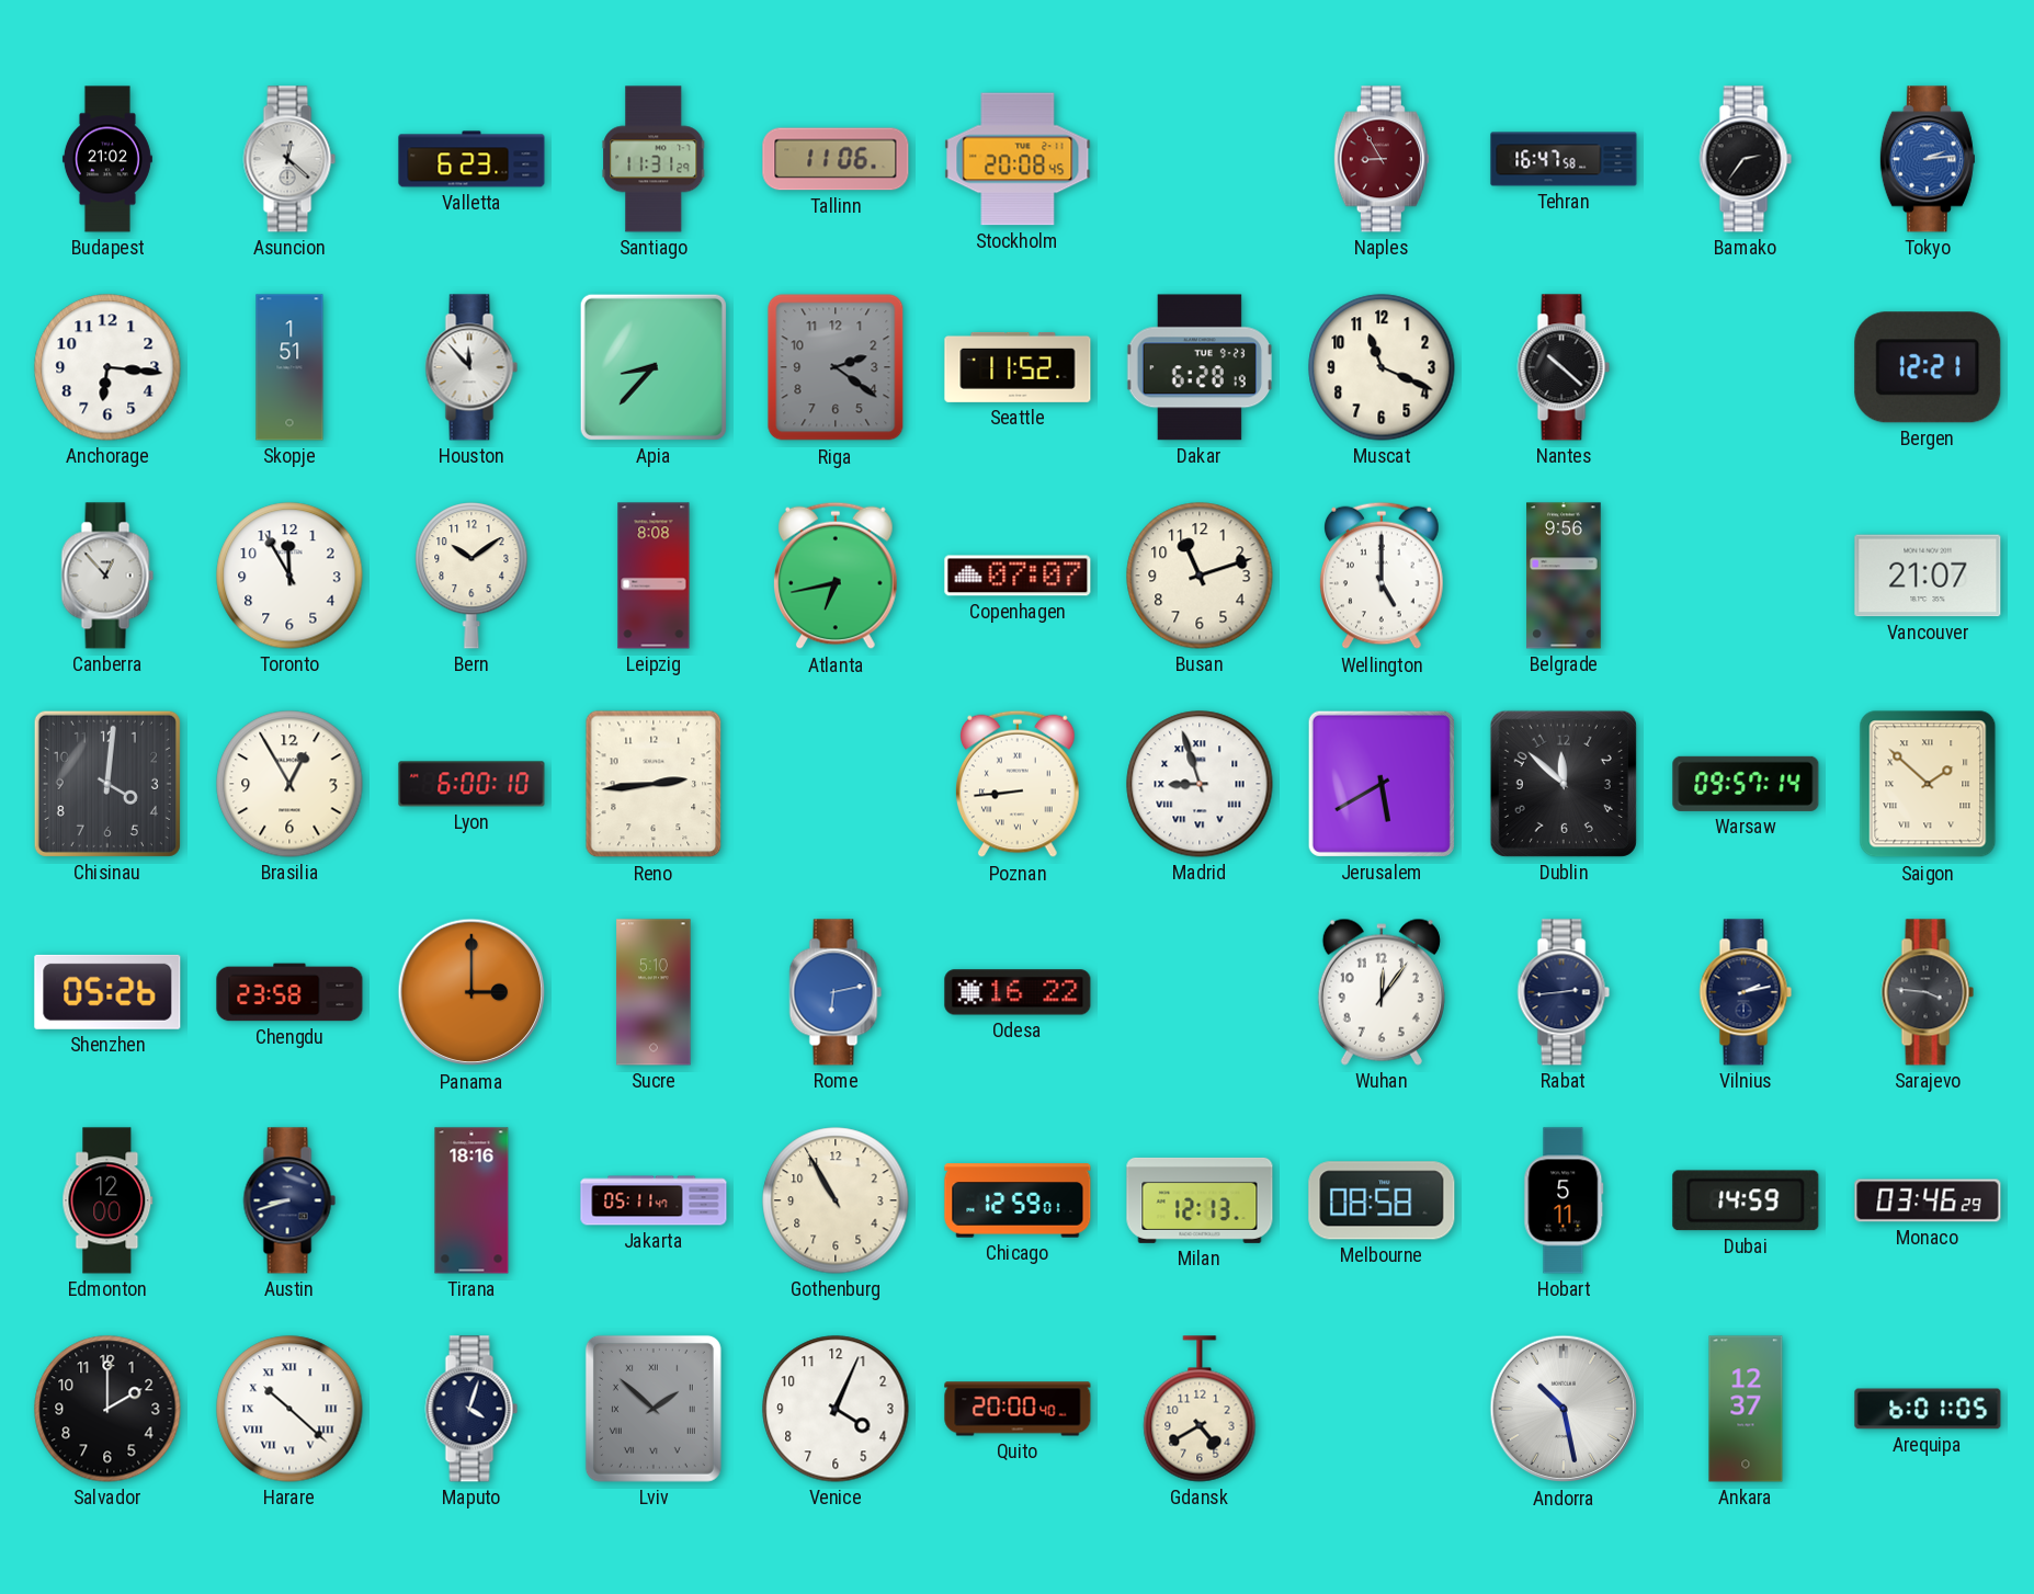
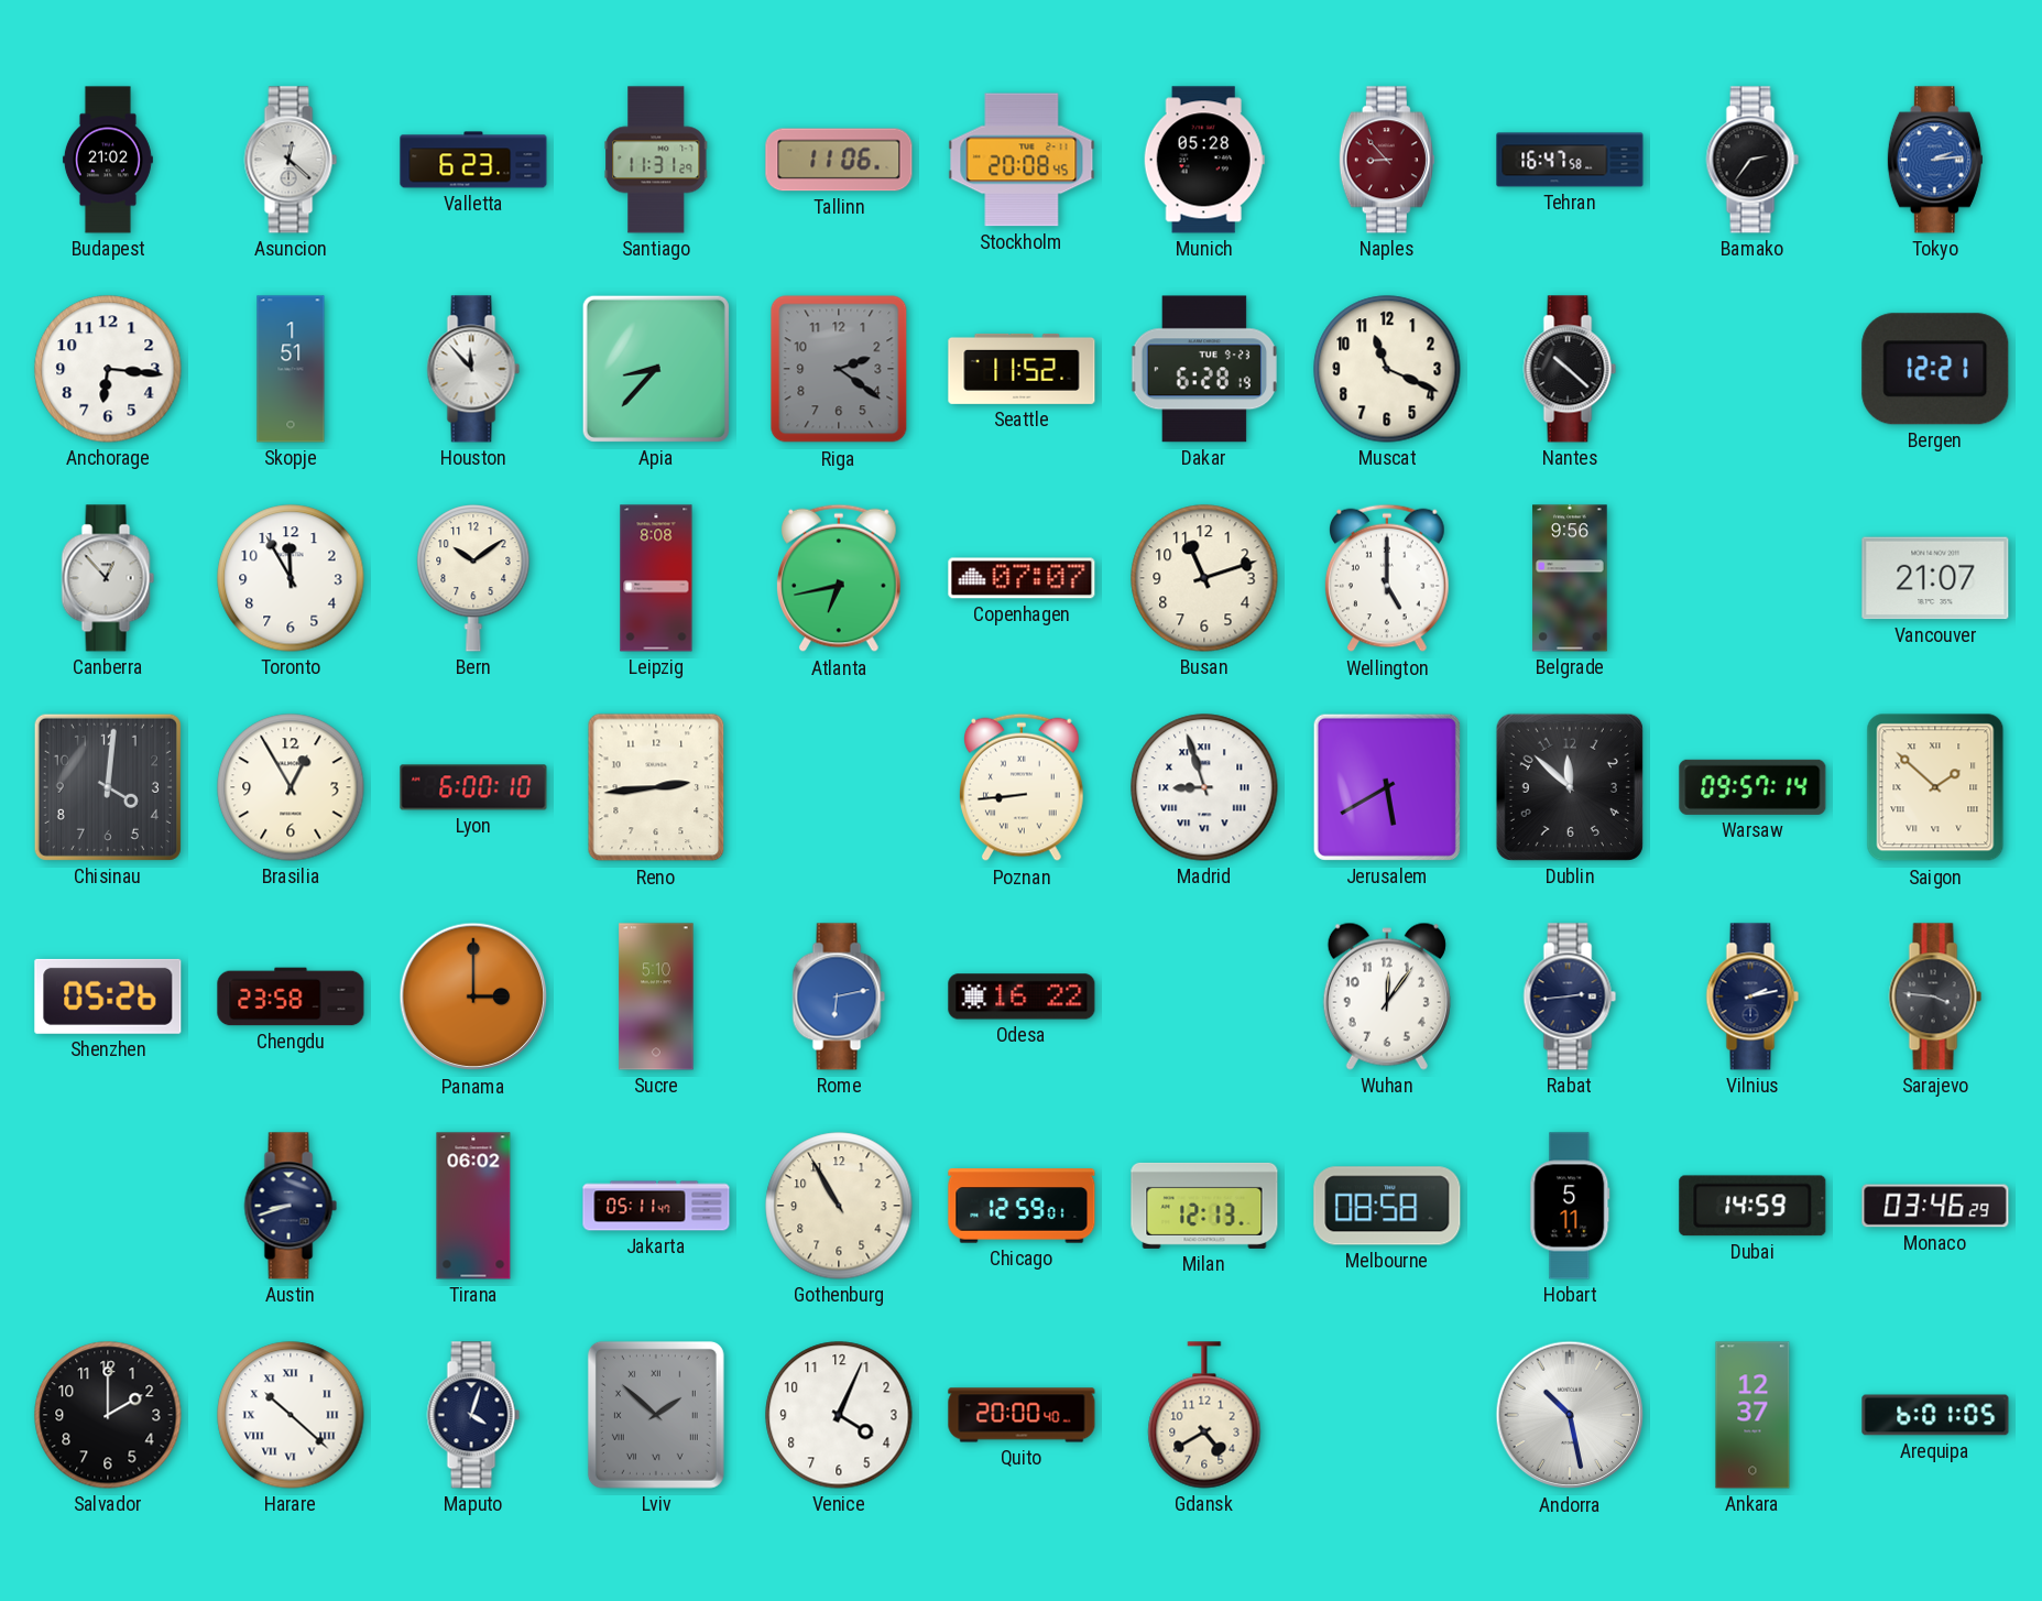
Munich: none -> 05:28 (1204, 160)
Naples: 8:55 -> 8:53 (1387, 160)
Edmonton: 12:00 -> none (107, 1200)
Tirana: 18:16 -> 06:02 (473, 1206)
